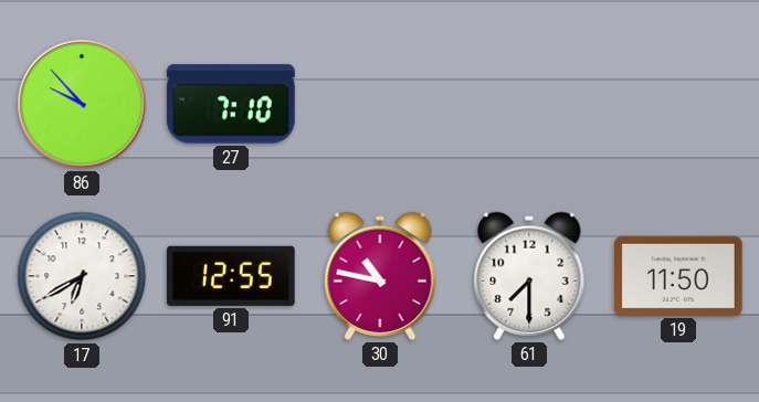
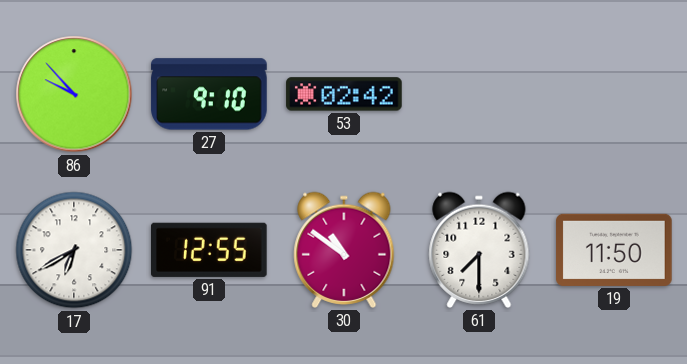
27: 7:10 -> 9:10 (209, 94)
53: none -> 02:42 (344, 94)
30: 10:47 -> 10:51 (344, 250)
